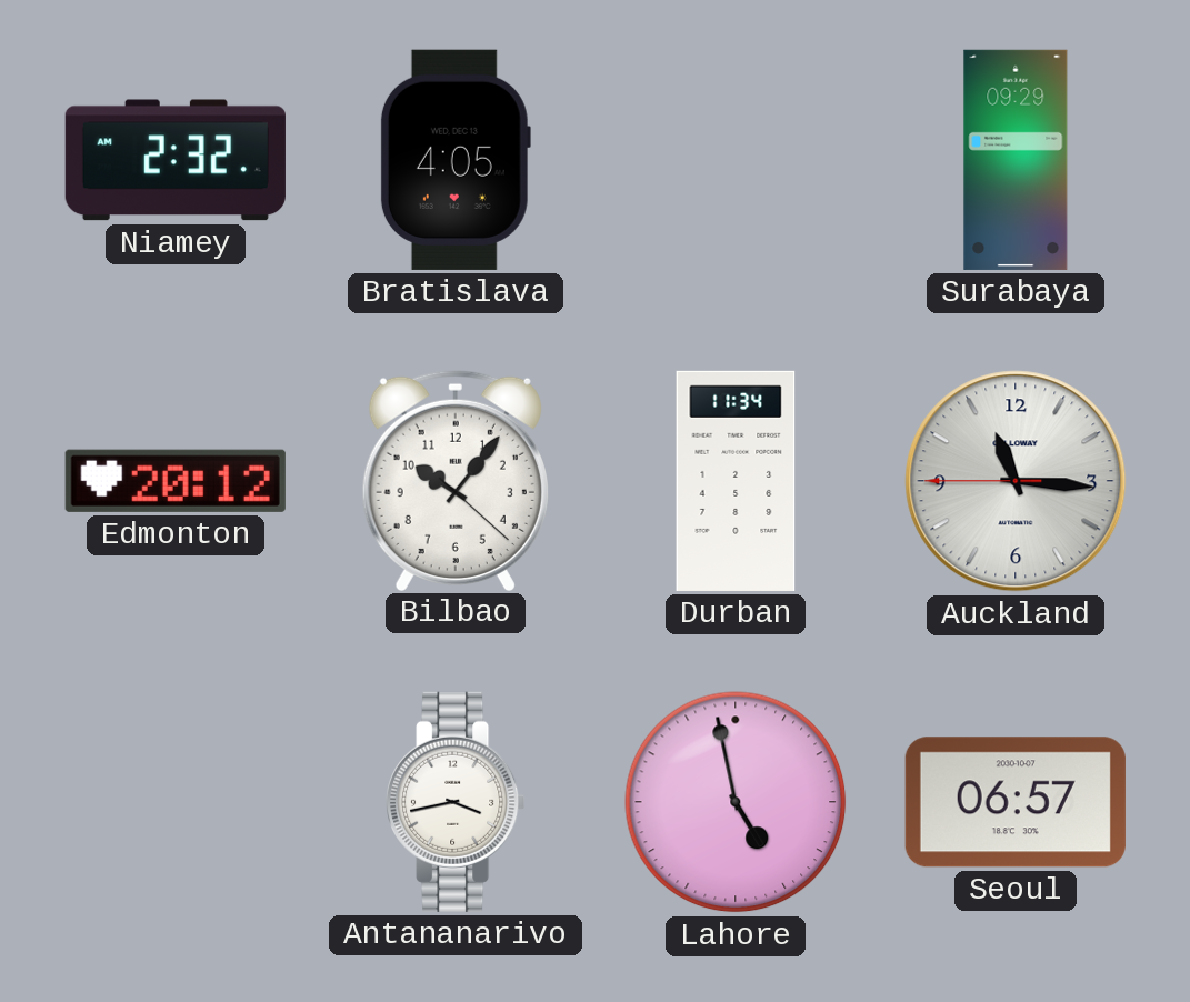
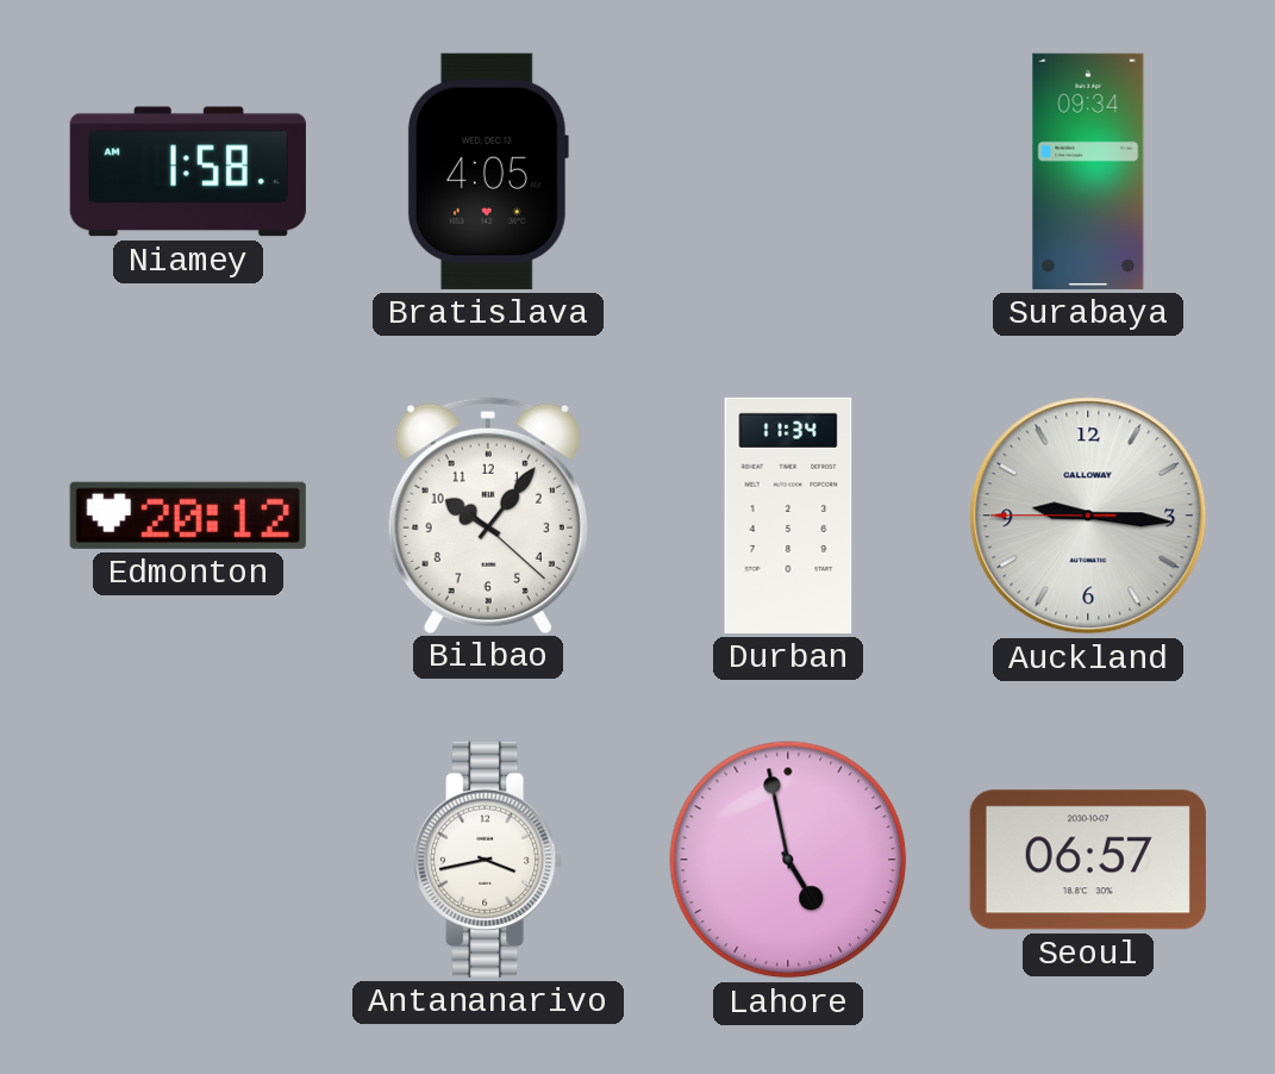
Niamey: 2:32 -> 1:58 (188, 171)
Surabaya: 09:29 -> 09:34 (1088, 171)
Auckland: 11:15 -> 9:15 (1088, 516)
